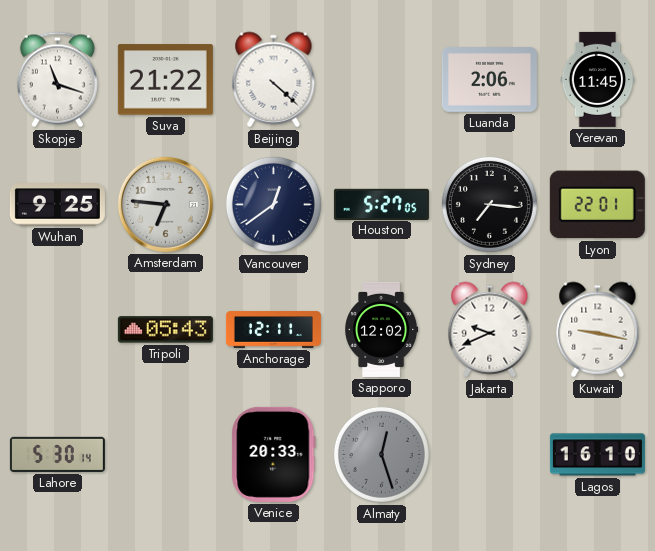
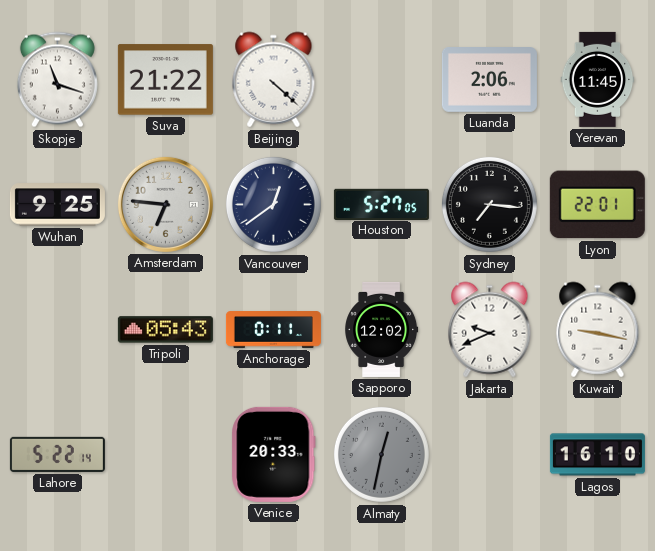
Anchorage: 12:11 -> 0:11 (273, 330)
Lahore: 5:30 -> 5:22 (57, 454)
Almaty: 12:27 -> 12:32 (381, 454)
